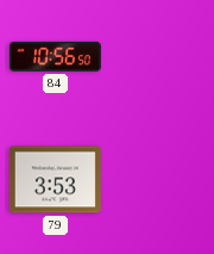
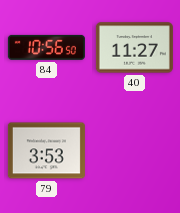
40: none -> 11:27 (134, 48)
